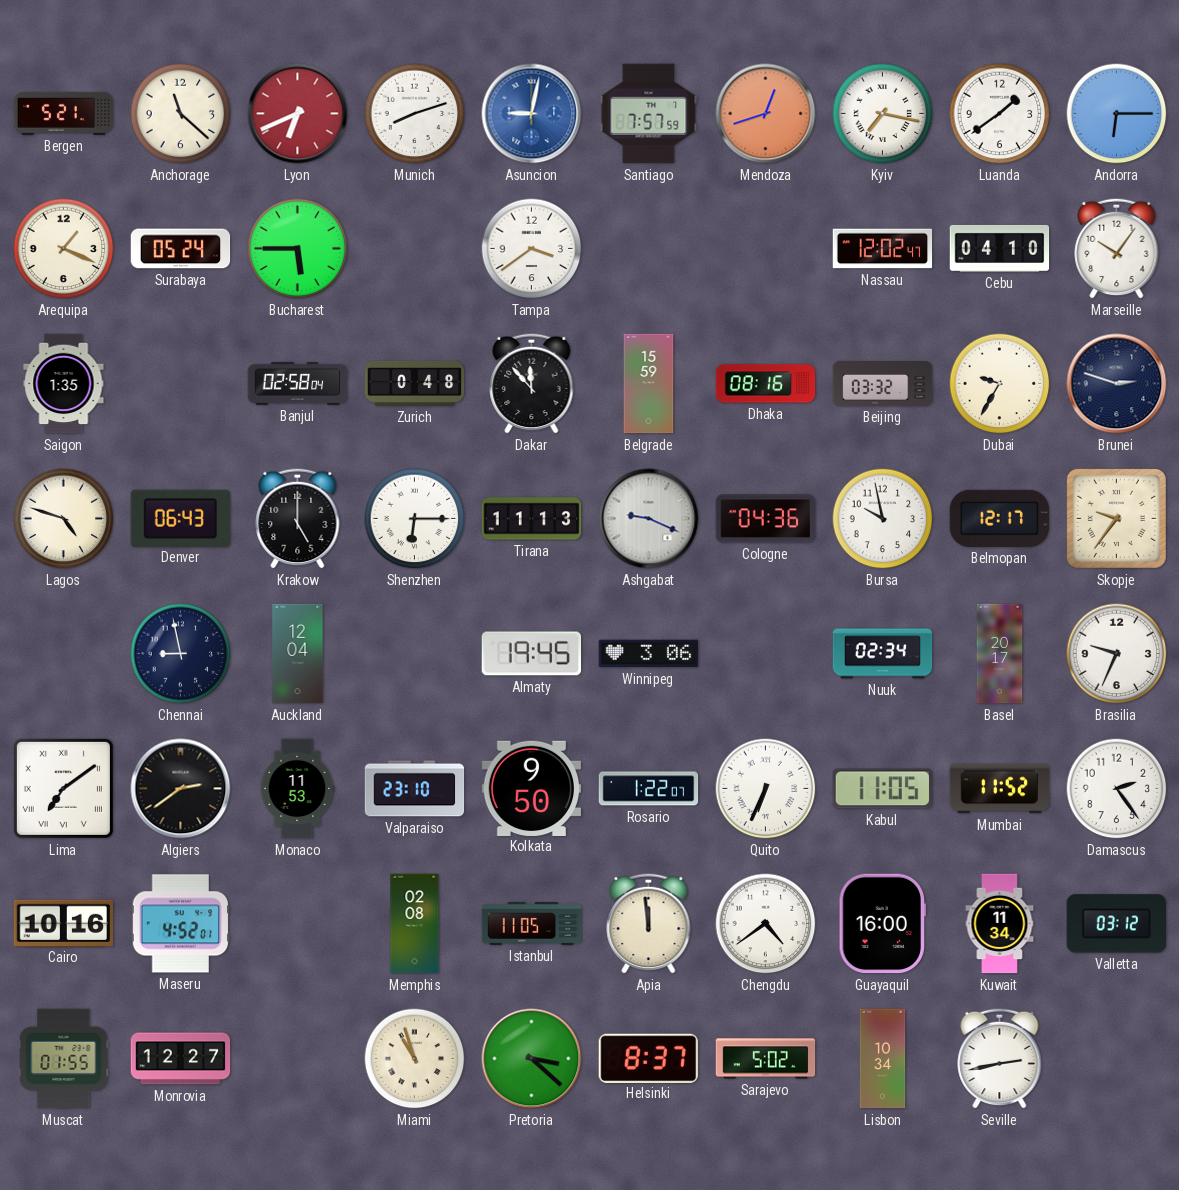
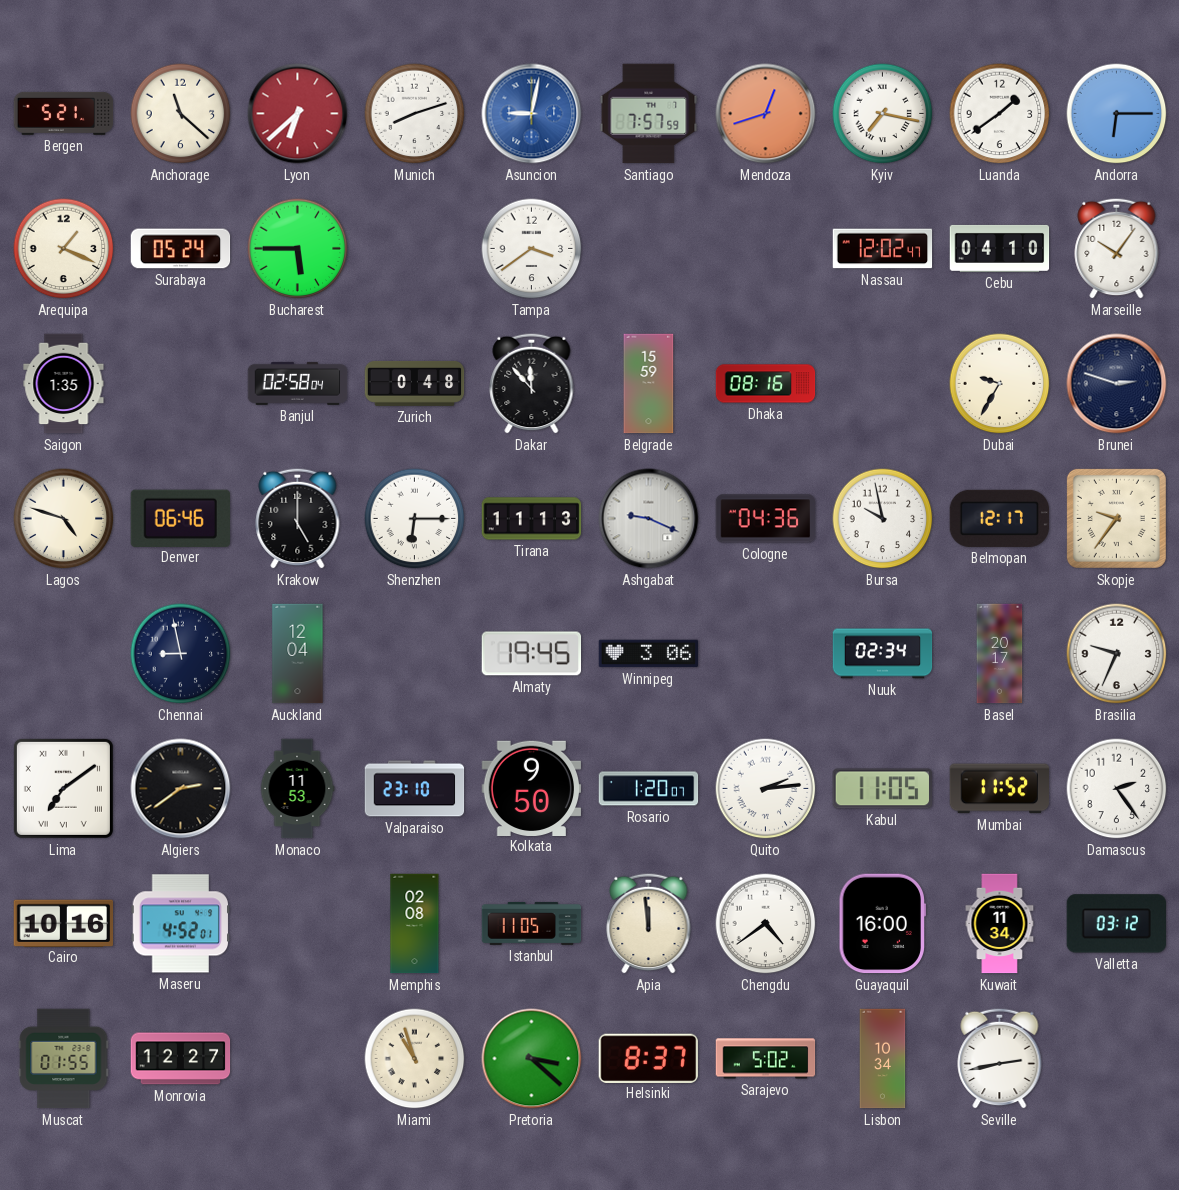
Lyon: 6:41 -> 6:38 (298, 114)
Beijing: 03:32 -> none (883, 384)
Denver: 06:43 -> 06:46 (180, 518)
Rosario: 1:22 -> 1:20 (649, 789)
Quito: 6:34 -> 2:14 (766, 789)
